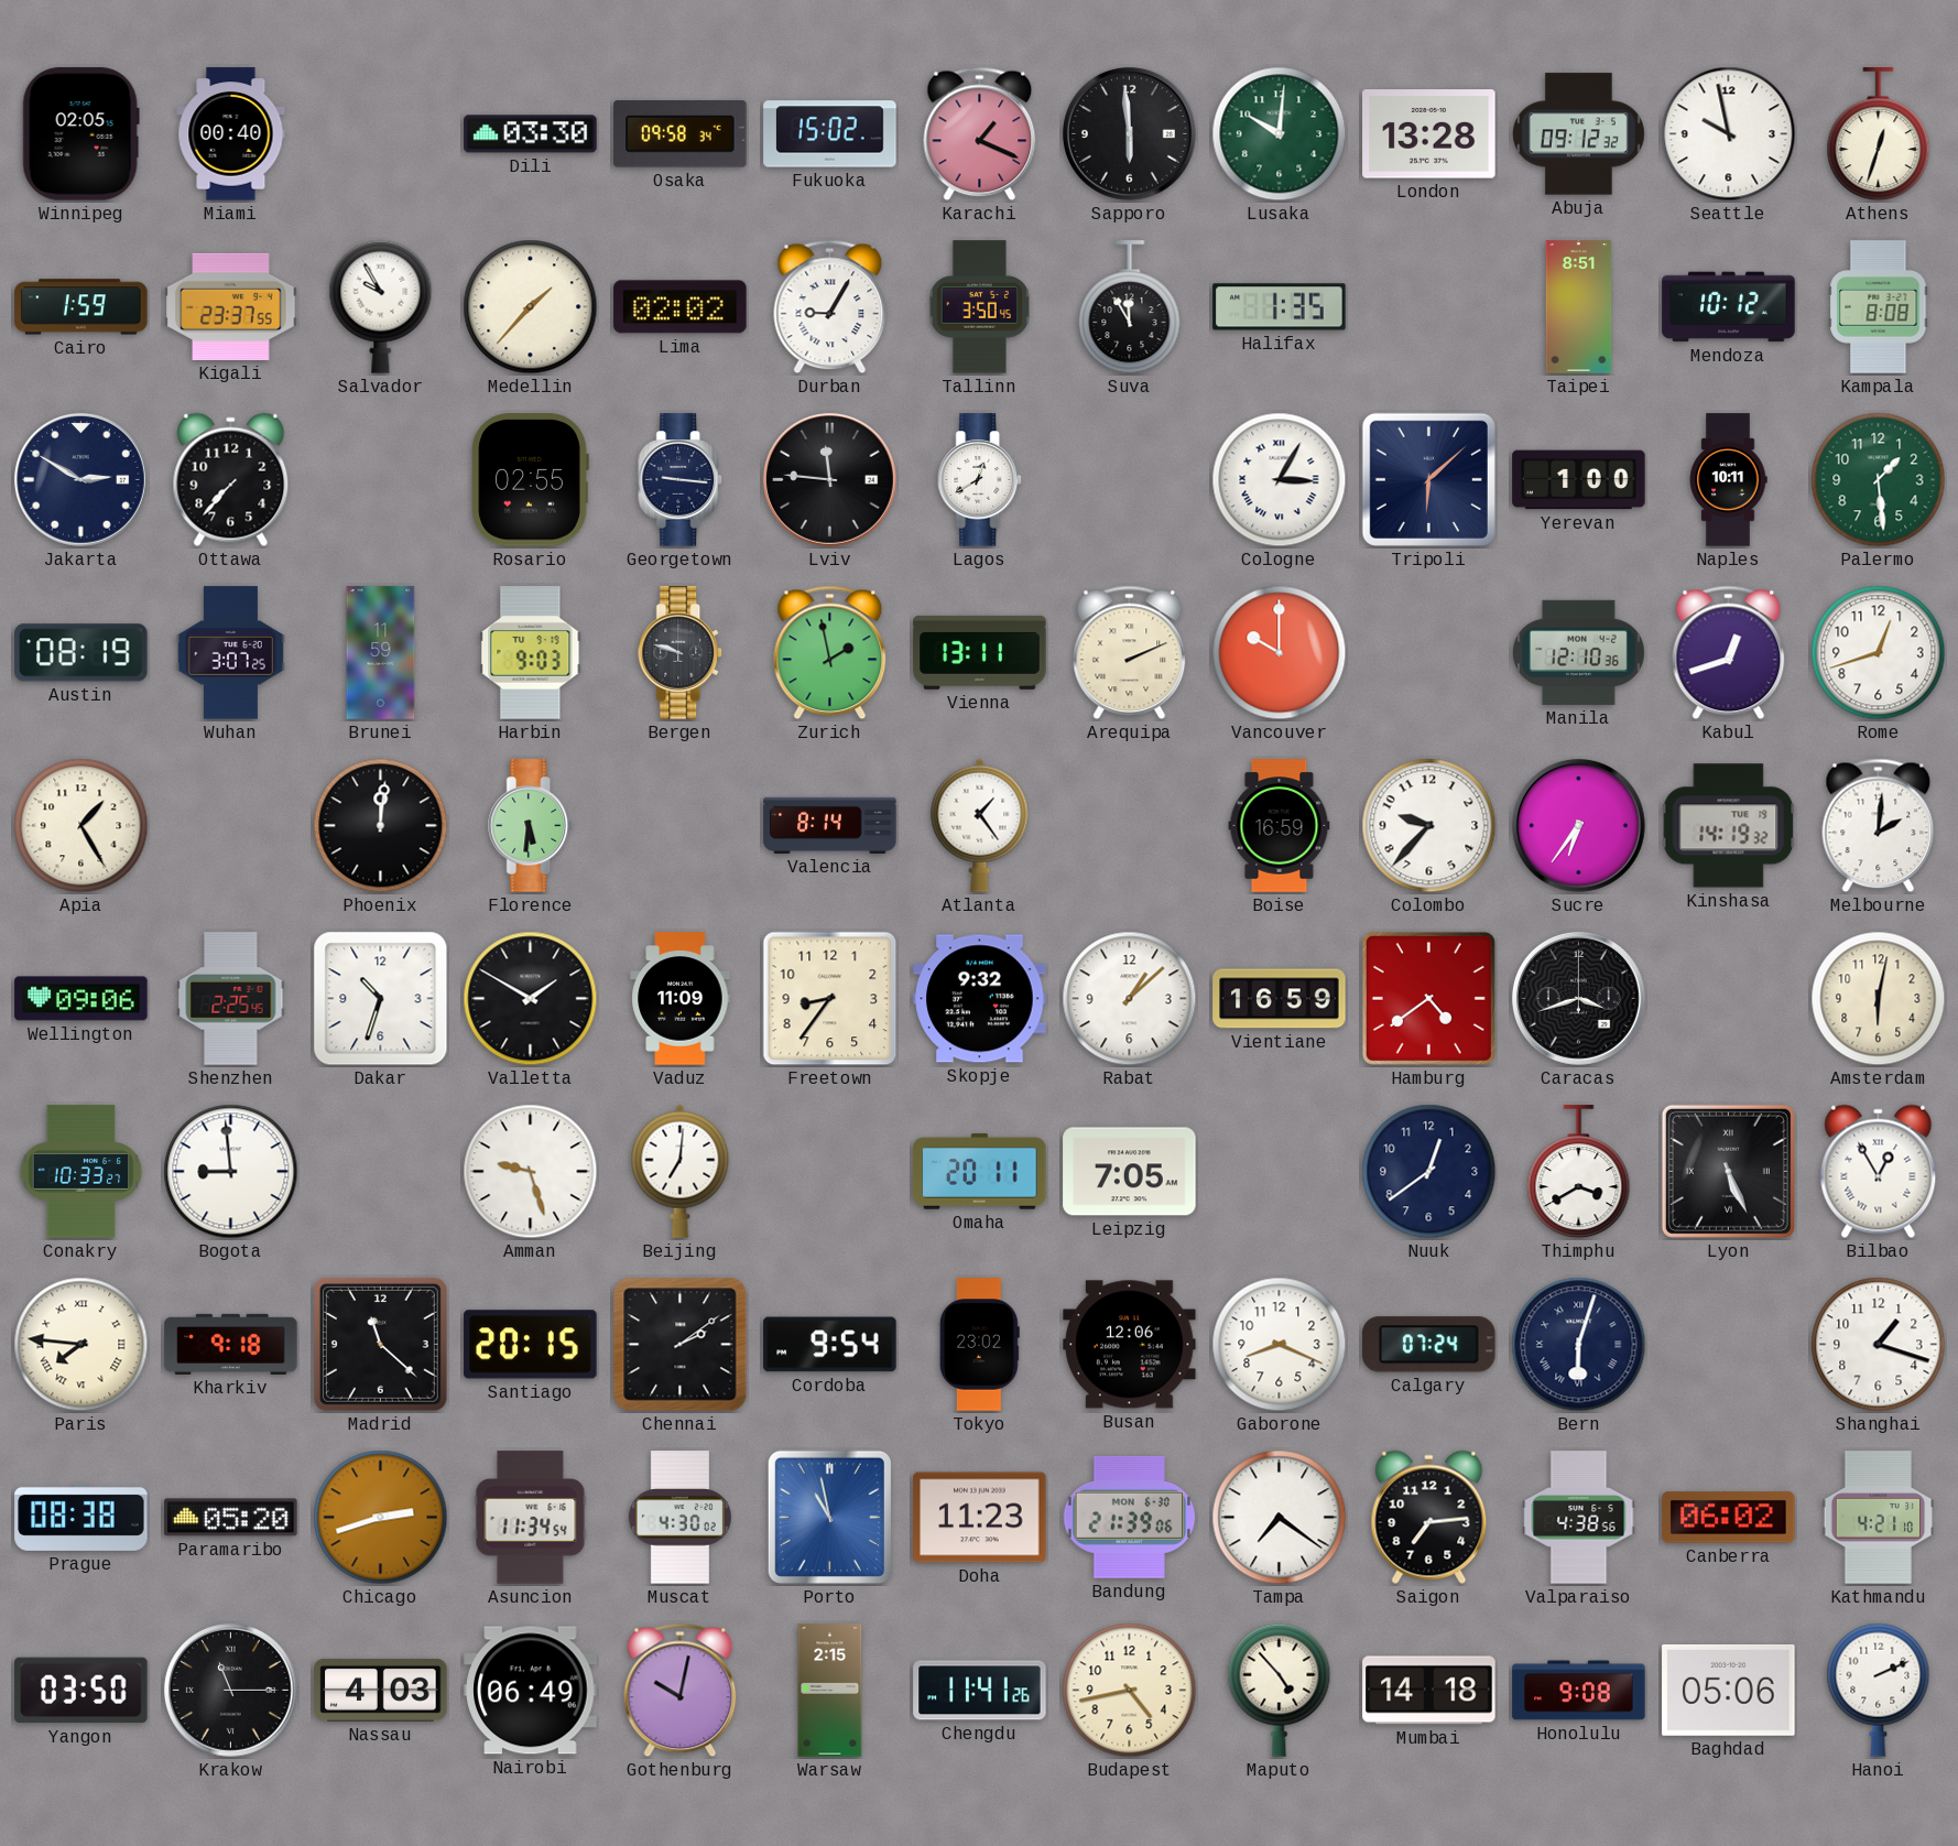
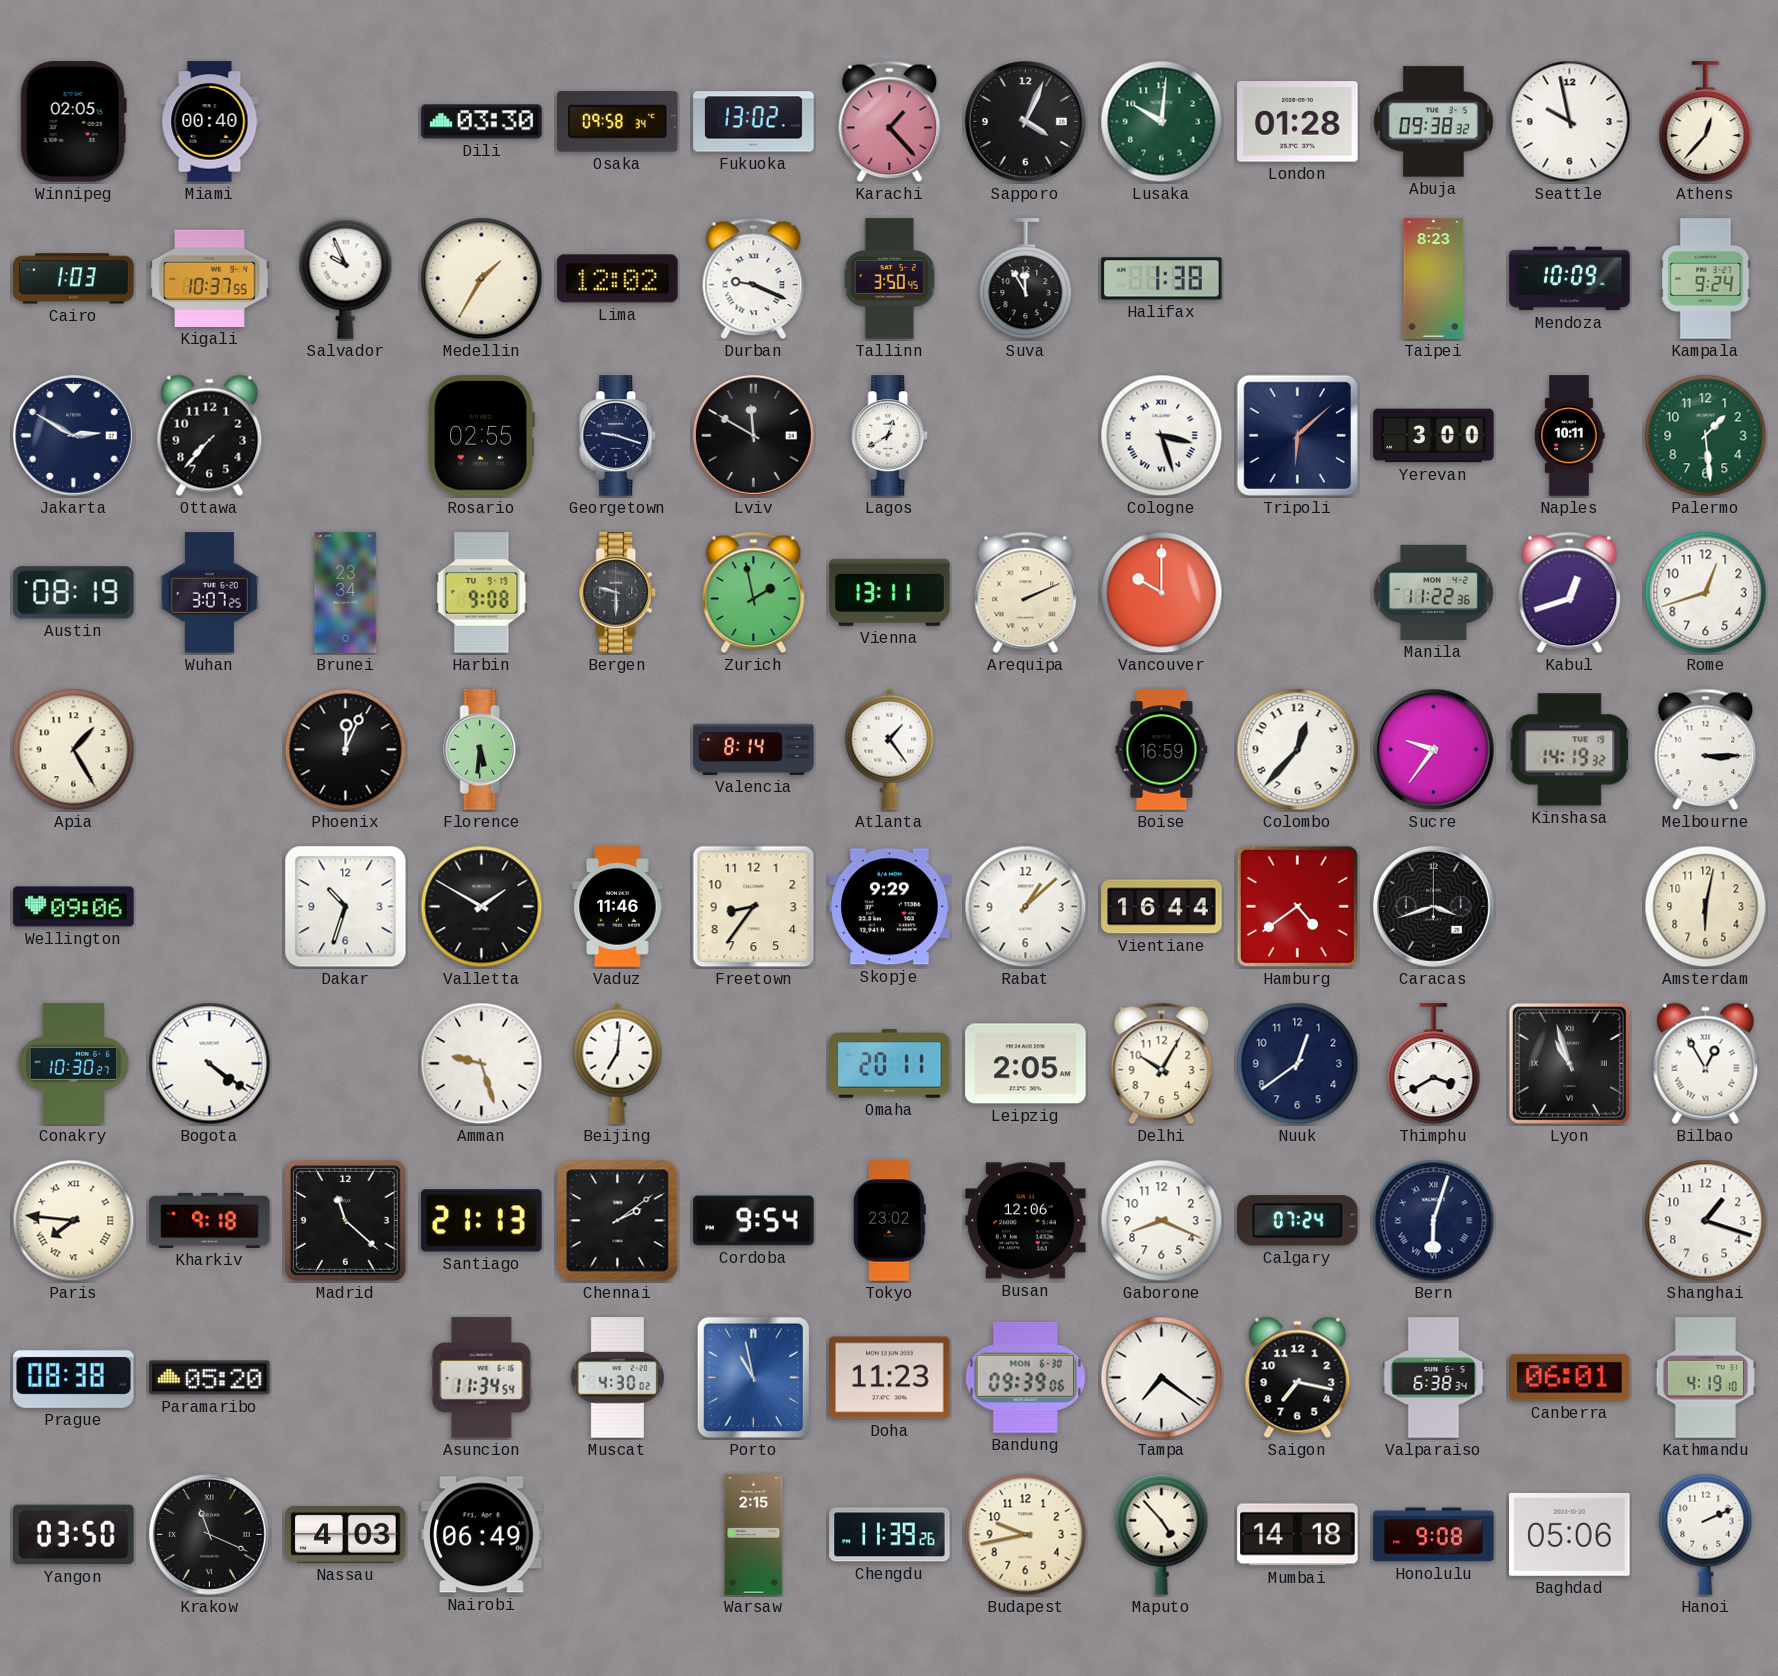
Fukuoka: 15:02 -> 13:02 (754, 122)
Karachi: 1:19 -> 1:23 (890, 122)
Sapporo: 5:59 -> 4:04 (1026, 122)
London: 13:28 -> 01:28 (1298, 122)
Abuja: 09:12 -> 09:38 (1433, 122)
Athens: 12:33 -> 12:37 (1706, 122)
Cairo: 1:59 -> 1:03 (74, 279)
Kigali: 23:37 -> 10:37 (210, 278)
Salvador: 9:55 -> 9:56 (346, 278)
Medellin: 1:37 -> 1:35 (482, 279)
Lima: 02:02 -> 12:02 (618, 279)
Durban: 9:05 -> 9:19 (754, 279)
Halifax: 1:35 -> 1:38 (1162, 279)
Taipei: 8:51 -> 8:23 (1434, 279)
Mendoza: 10:12 -> 10:09 (1570, 279)
Kampala: 8:08 -> 9:24 (1706, 279)
Georgetown: 9:16 -> 9:18 (618, 436)
Lviv: 11:46 -> 11:50 (754, 436)
Cologne: 3:05 -> 3:27 (1162, 436)
Yerevan: 1:00 -> 3:00 (1434, 436)
Brunei: 11:59 -> 23:34 (346, 593)
Harbin: 9:03 -> 9:08 (482, 593)
Bergen: 9:48 -> 9:30 (618, 593)
Manila: 12:10 -> 11:22 (1433, 592)
Phoenix: 12:01 -> 12:04 (346, 750)
Colombo: 9:37 -> 12:37 (1298, 750)
Sucre: 6:36 -> 9:36 (1434, 750)
Melbourne: 2:01 -> 3:15 (1706, 750)
Shenzhen: 2:25 -> none (231, 999)
Vaduz: 11:09 -> 11:46 (618, 907)
Skopje: 9:32 -> 9:29 (890, 907)
Vientiane: 16:59 -> 16:44 (1162, 907)
Conakry: 10:33 -> 10:30 (74, 1064)
Bogota: 8:59 -> 4:21 (210, 1064)
Leipzig: 7:05 -> 2:05 (1026, 1064)
Delhi: none -> 10:05 (1162, 1064)
Lyon: 5:26 -> 10:57 (1569, 1063)
Santiago: 20:15 -> 21:13 (482, 1221)
Chicago: 2:42 -> none (381, 1518)
Bandung: 21:39 -> 09:39 (1026, 1377)
Saigon: 7:14 -> 7:17 (1298, 1378)
Valparaiso: 4:38 -> 6:38 (1434, 1378)
Canberra: 06:02 -> 06:01 (1570, 1378)
Kathmandu: 4:21 -> 4:19 (1706, 1378)
Krakow: 11:15 -> 11:19 (210, 1535)
Gothenburg: 10:02 -> none (681, 1691)
Chengdu: 11:41 -> 11:39 (890, 1535)
Budapest: 4:43 -> 9:43 (1026, 1535)
